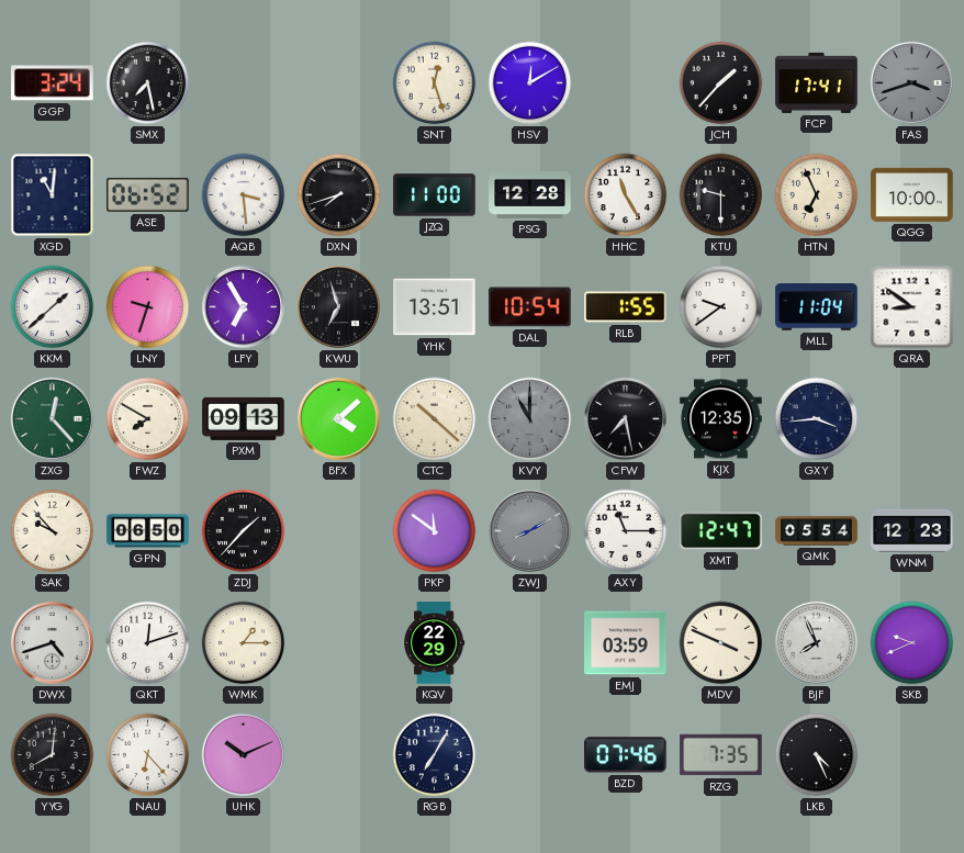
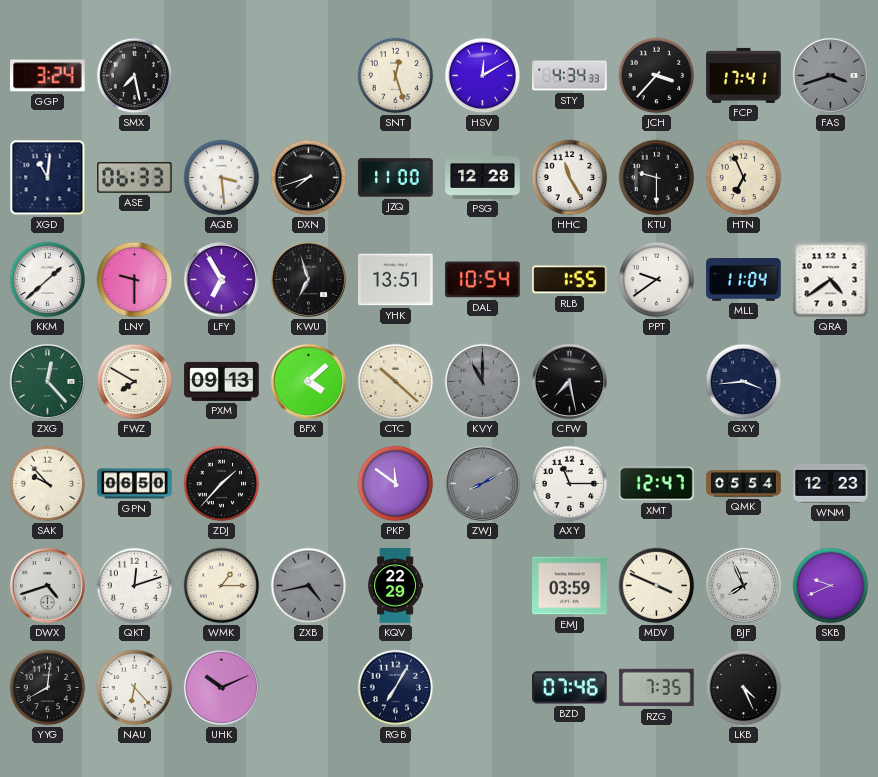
STY: none -> 4:34 (570, 76)
JCH: 1:37 -> 3:37 (657, 76)
ASE: 06:52 -> 06:33 (135, 177)
QGG: 10:00 -> none (912, 194)
LNY: 9:33 -> 9:30 (135, 280)
QRA: 8:51 -> 4:39 (831, 280)
KJX: 12:35 -> none (721, 419)
ZXB: none -> 4:43 (309, 586)
